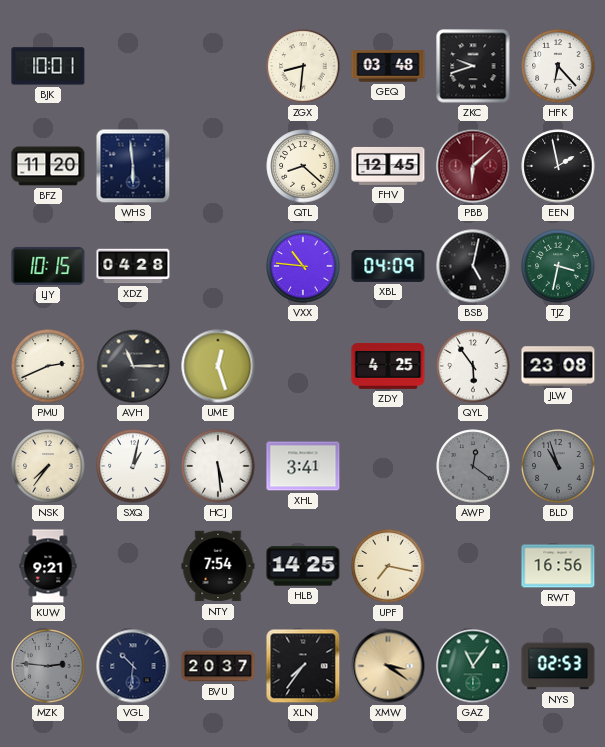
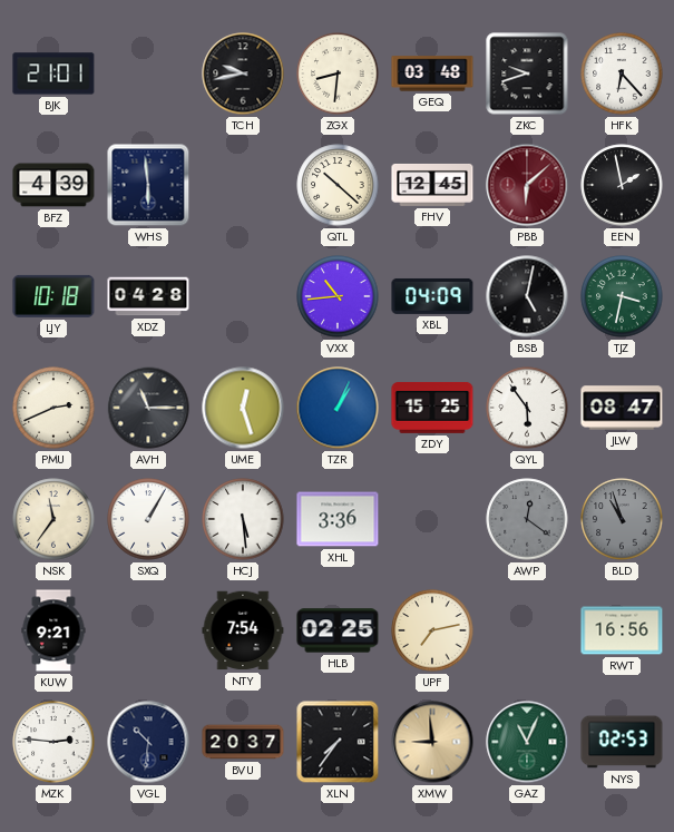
BJK: 10:01 -> 21:01 (53, 74)
TCH: none -> 9:43 (243, 74)
BFZ: 11:20 -> 4:39 (53, 185)
QTL: 8:22 -> 10:22 (338, 185)
LJY: 10:15 -> 10:18 (53, 296)
VXX: 10:46 -> 10:44 (338, 296)
TZR: none -> 1:04 (338, 408)
ZDY: 4:25 -> 15:25 (432, 408)
JLW: 23:08 -> 08:47 (622, 408)
NSK: 7:36 -> 11:36 (53, 519)
SXQ: 1:02 -> 1:05 (148, 519)
XHL: 3:41 -> 3:36 (338, 519)
HLB: 14:25 -> 02:25 (338, 630)
UPF: 7:17 -> 7:13 (432, 630)
MZK dial: grey -> white (53, 742)
XMW: 3:21 -> 8:59 (432, 742)
GAZ: 11:06 -> 11:04 (527, 742)
